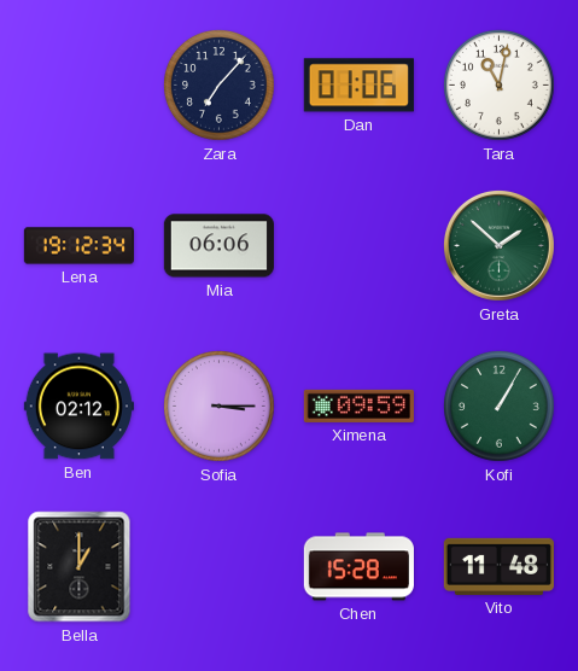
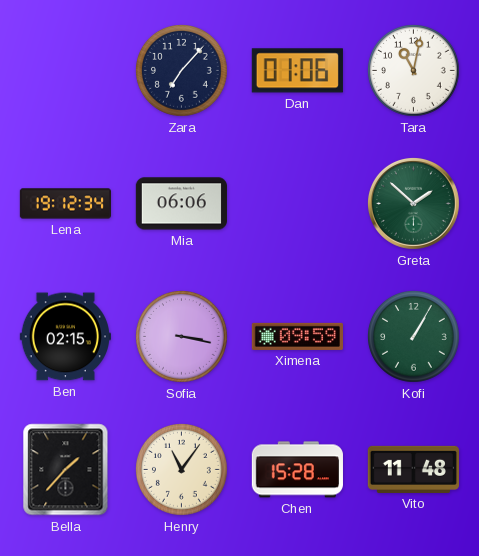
Ben: 02:12 -> 02:15 (65, 337)
Sofia: 3:15 -> 3:17 (182, 337)
Bella: 1:00 -> 1:37 (66, 470)
Henry: none -> 11:06 (182, 470)
